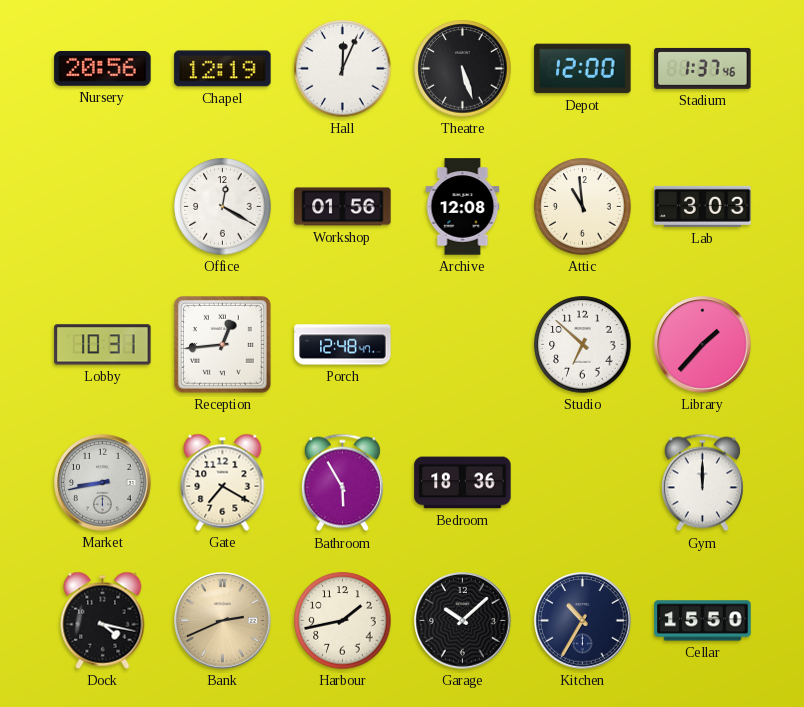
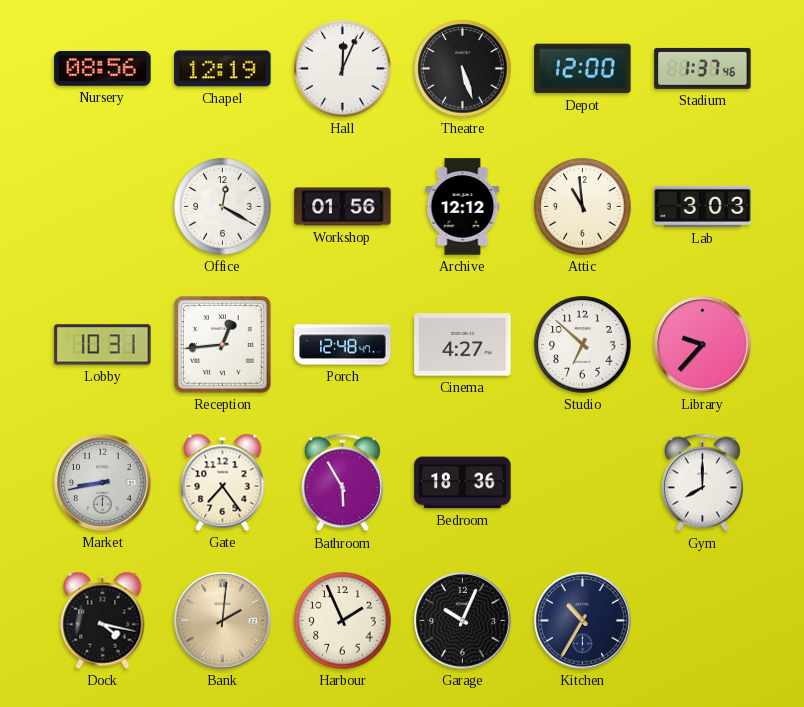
Nursery: 20:56 -> 08:56 (103, 68)
Archive: 12:08 -> 12:12 (463, 207)
Cinema: none -> 4:27 (463, 345)
Library: 1:37 -> 9:37 (703, 345)
Gate: 7:20 -> 7:24 (223, 482)
Gym: 12:00 -> 8:00 (702, 483)
Bank: 2:41 -> 2:01 (223, 621)
Harbour: 1:43 -> 1:56 (343, 621)
Garage: 10:08 -> 10:04 (463, 621)
Cellar: 15:50 -> none (703, 621)
